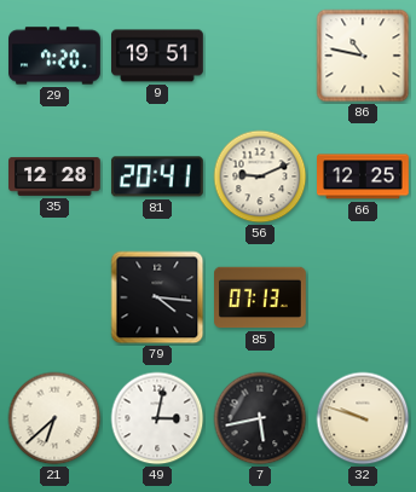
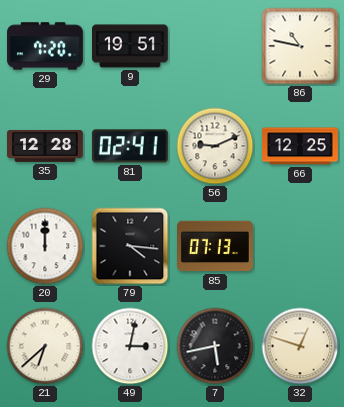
81: 20:41 -> 02:41 (130, 146)
20: none -> 12:00 (45, 246)
32: 9:48 -> 12:48 (300, 346)
